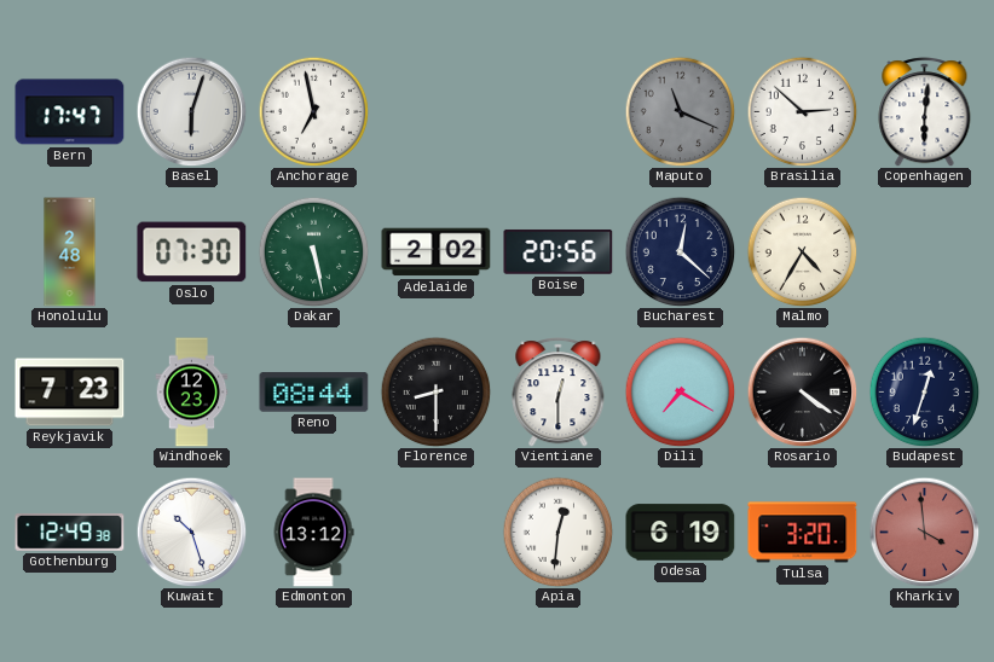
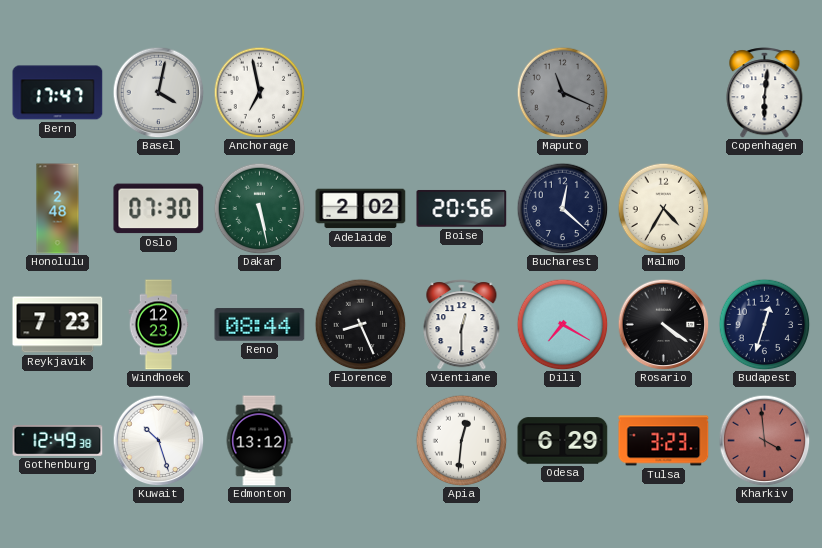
Basel: 6:03 -> 4:02 (158, 92)
Brasilia: 2:52 -> none (802, 111)
Florence: 8:30 -> 8:26 (360, 324)
Odesa: 6:19 -> 6:29 (563, 441)
Tulsa: 3:20 -> 3:23 (664, 441)
